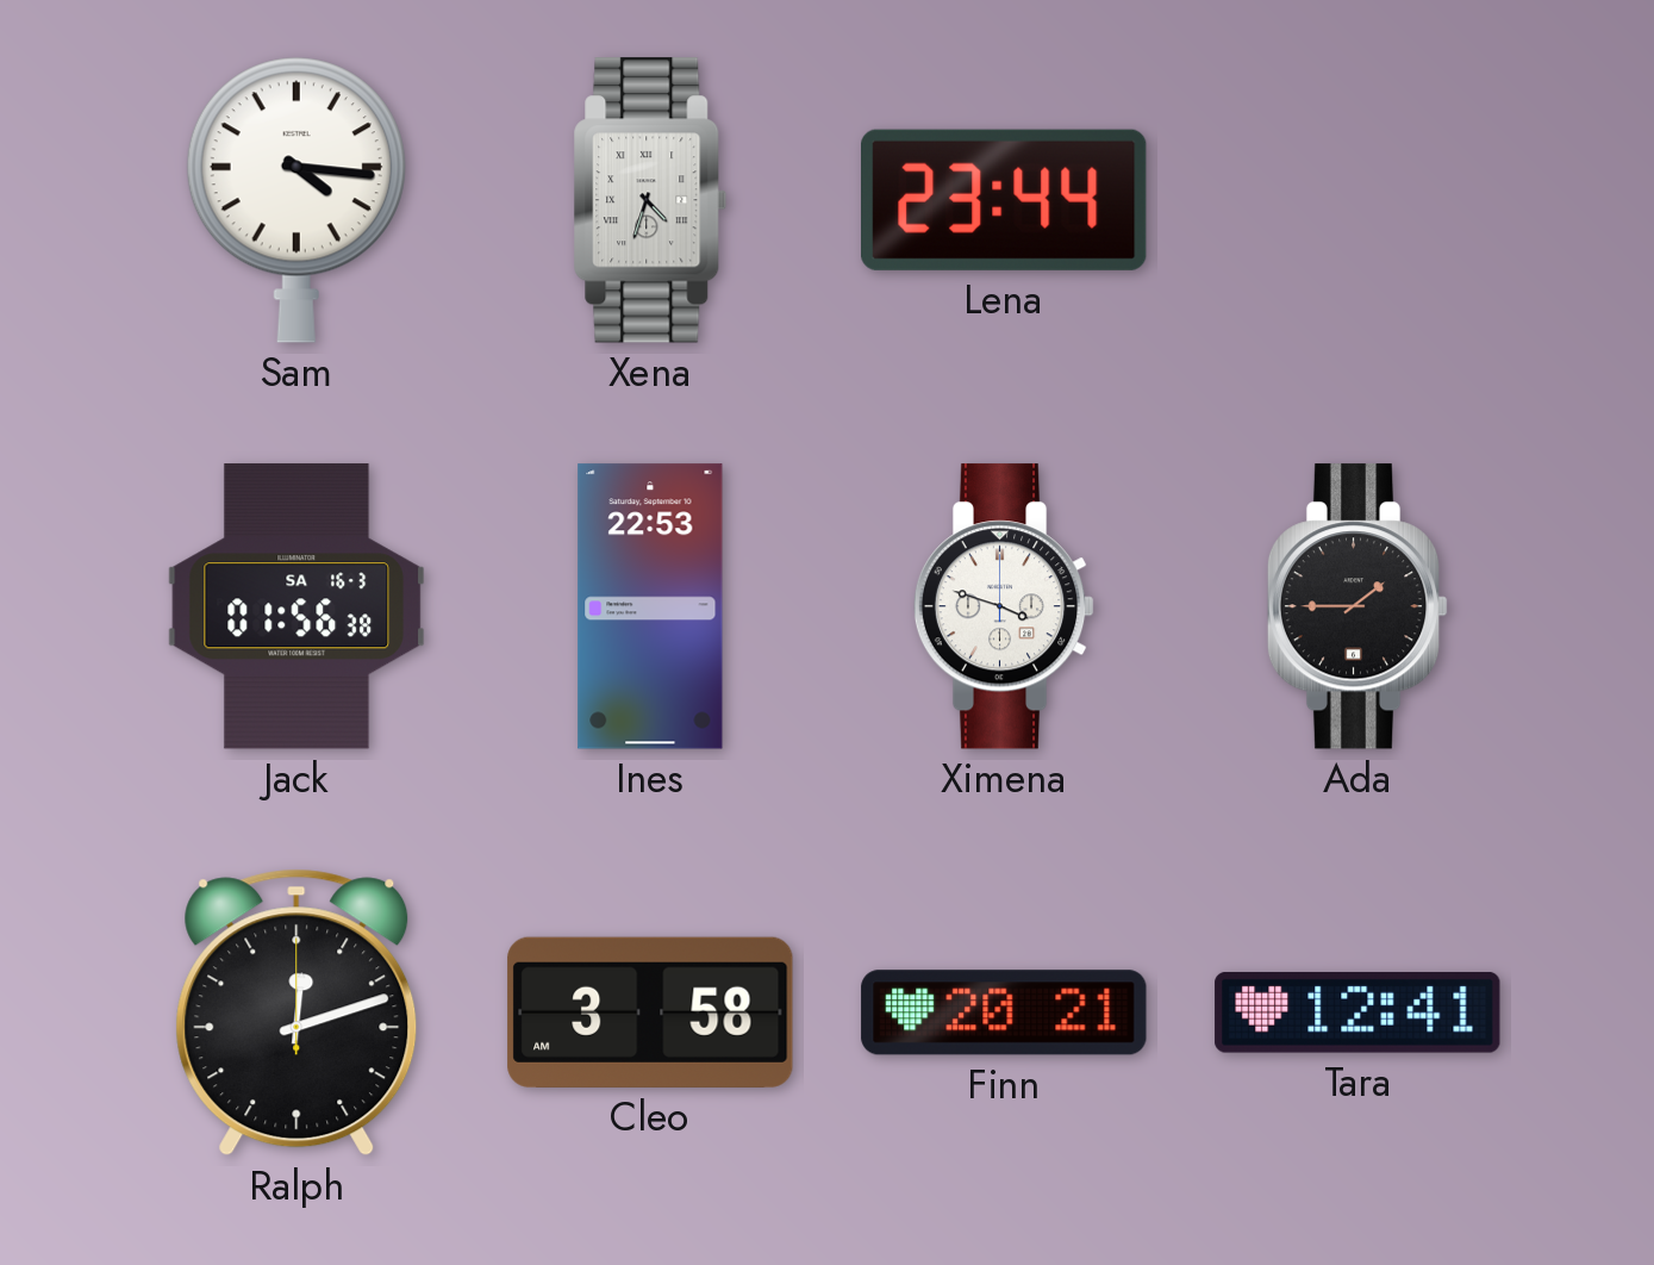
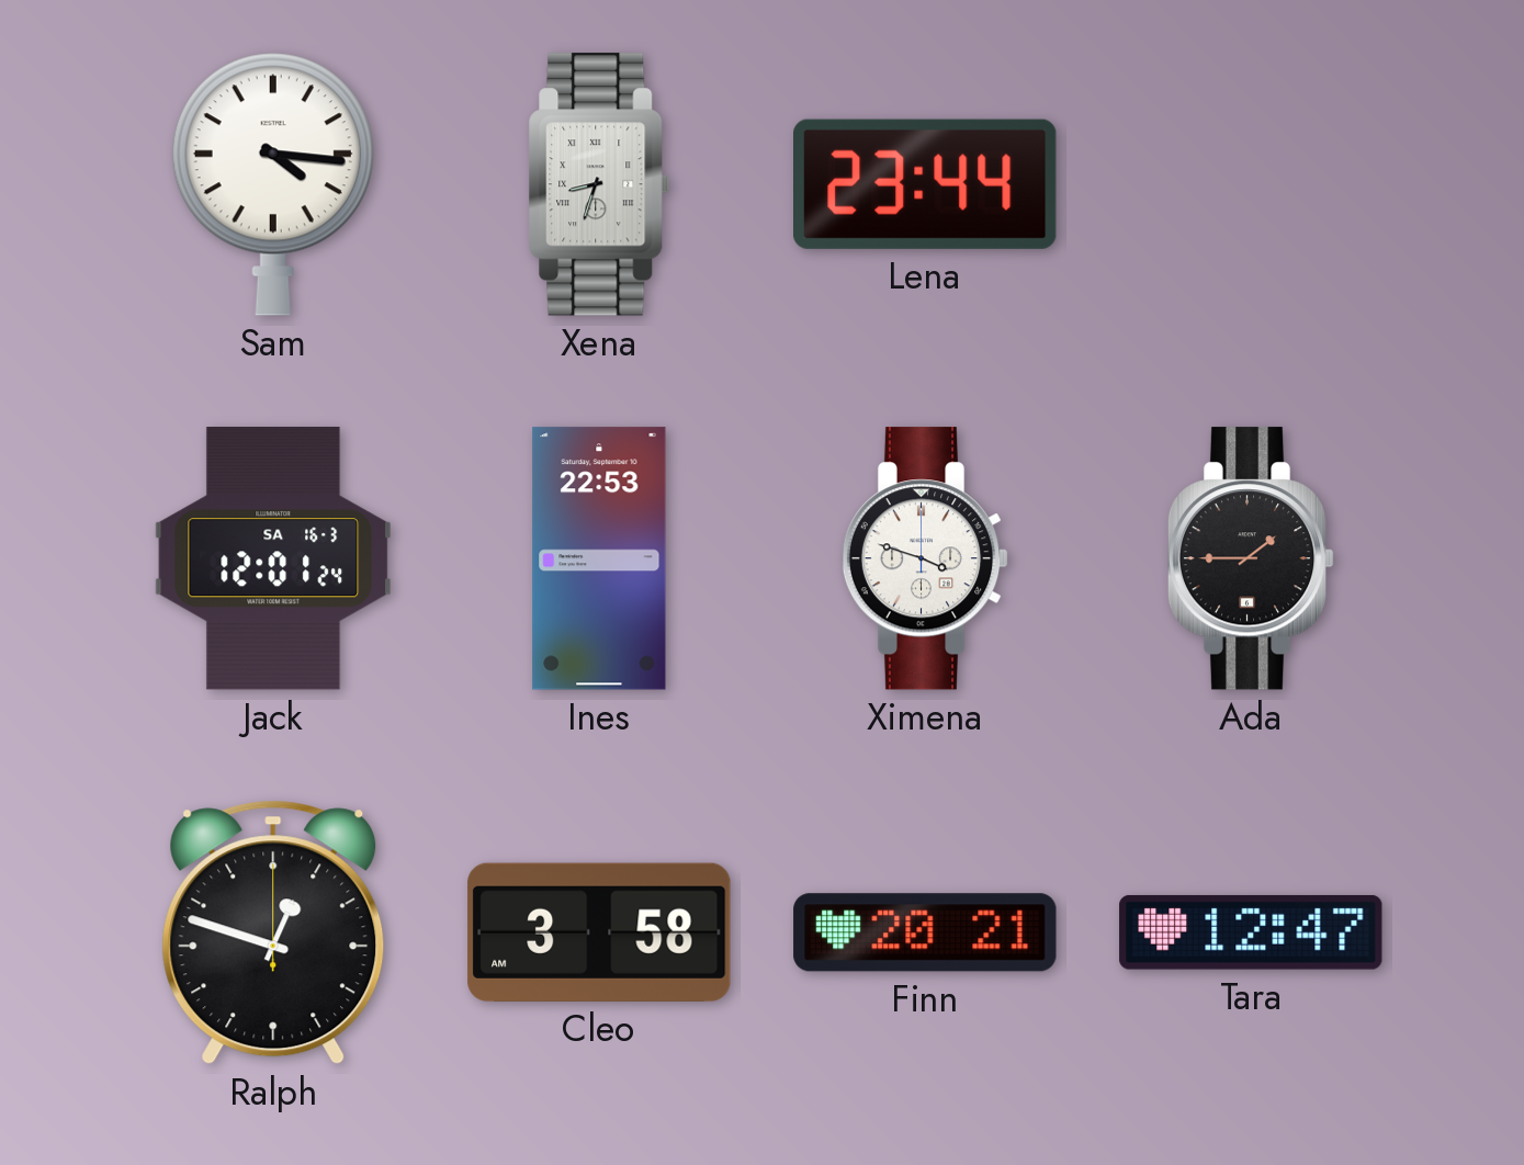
Xena: 4:33 -> 8:33 (599, 184)
Jack: 01:56 -> 12:01 (272, 558)
Ralph: 12:12 -> 12:48 (273, 932)
Tara: 12:41 -> 12:47 (1251, 932)
